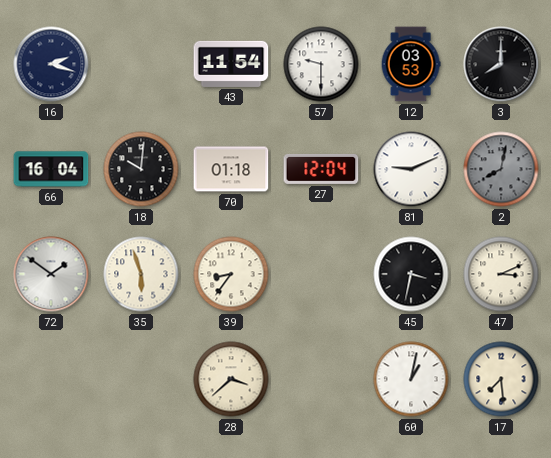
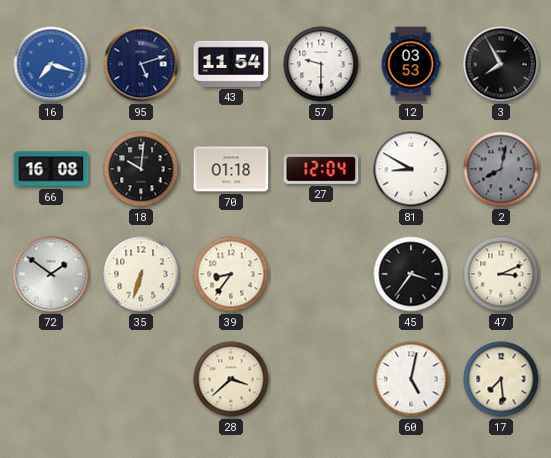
16: 2:18 -> 7:18 (51, 64)
16 dial: navy -> blue (51, 64)
95: none -> 5:12 (141, 64)
3: 8:00 -> 7:55 (501, 64)
66: 16:04 -> 16:08 (51, 169)
81: 9:11 -> 8:50 (411, 169)
35: 5:57 -> 6:33 (141, 274)
45: 3:32 -> 3:36 (411, 274)
60: 1:02 -> 5:02 (411, 379)
